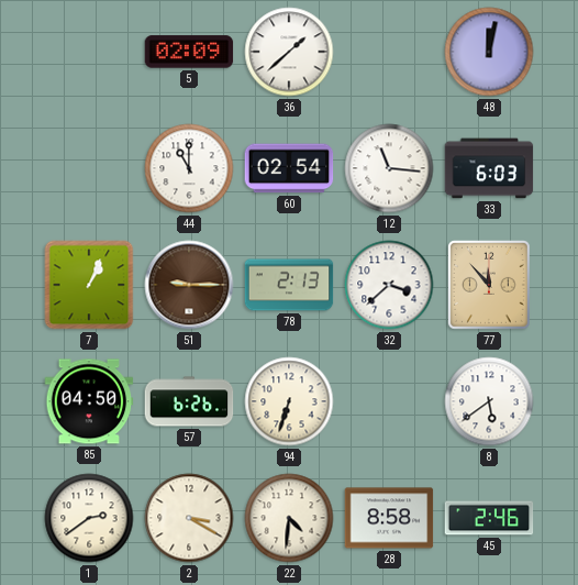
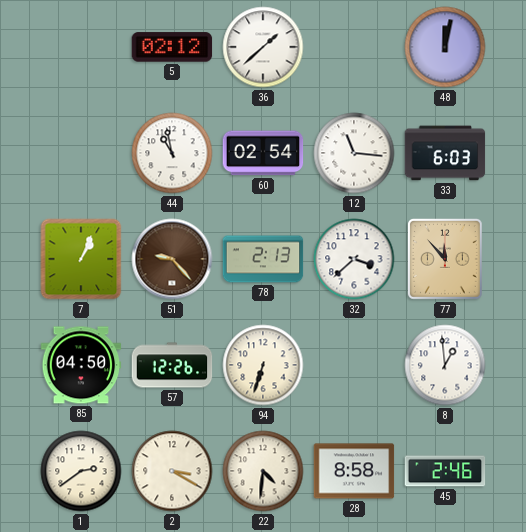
5: 02:09 -> 02:12 (172, 47)
44: 11:00 -> 10:58 (172, 153)
51: 9:15 -> 9:23 (172, 259)
57: 6:26 -> 12:26 (172, 365)
8: 5:39 -> 12:59 (445, 365)
